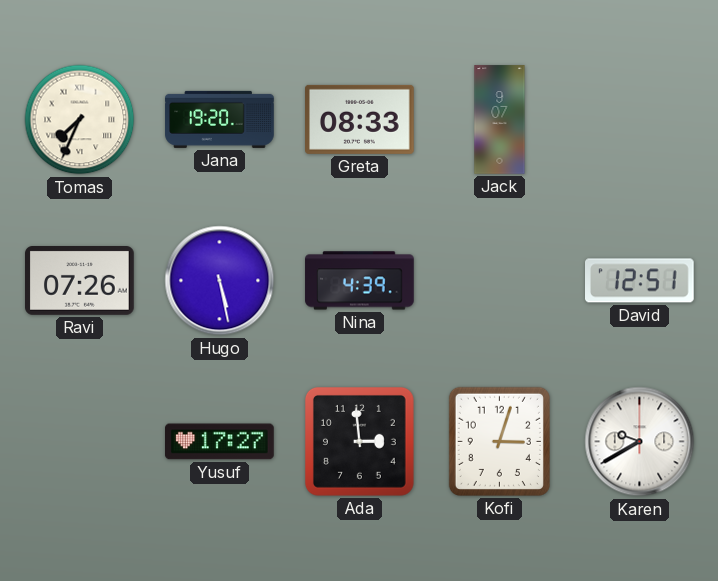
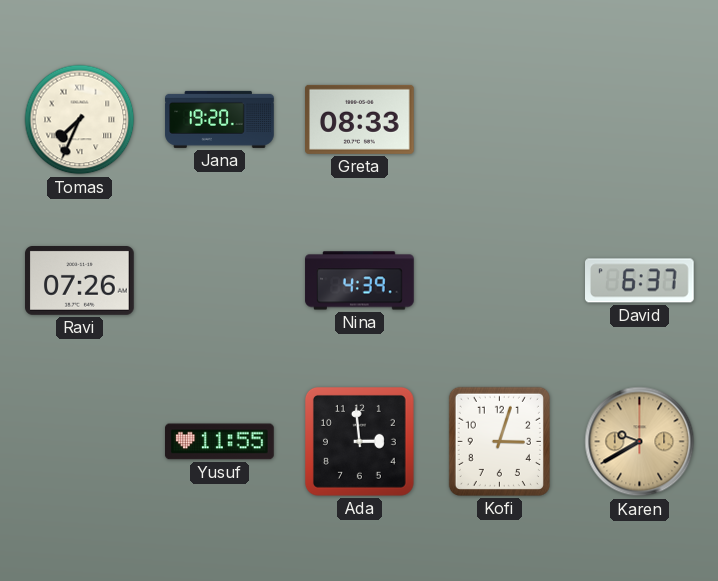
Jack: 9:07 -> none (500, 120)
Hugo: 5:28 -> none (220, 281)
David: 12:51 -> 6:37 (640, 281)
Yusuf: 17:27 -> 11:55 (220, 442)
Karen dial: white -> champagne (640, 442)
